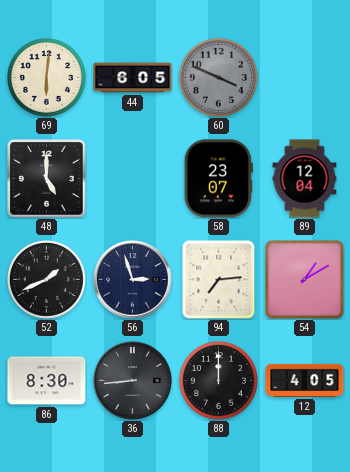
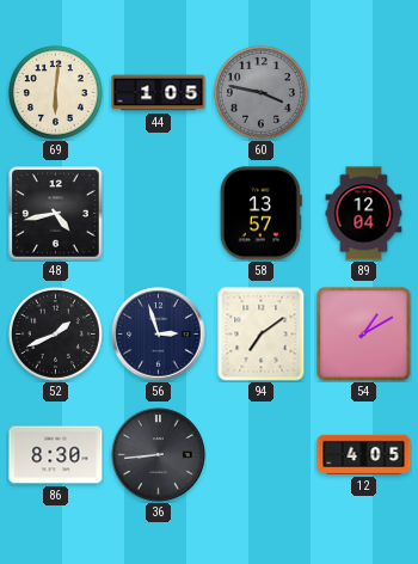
44: 6:05 -> 1:05 (159, 93)
60: 3:49 -> 3:47 (260, 92)
48: 5:00 -> 4:43 (56, 214)
58: 23:07 -> 13:57 (260, 214)
94: 7:14 -> 7:09 (262, 335)
88: 12:00 -> none (218, 380)
